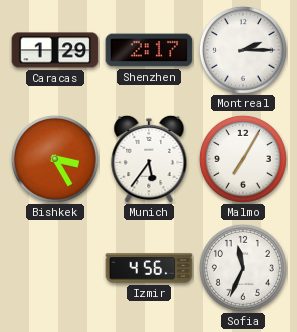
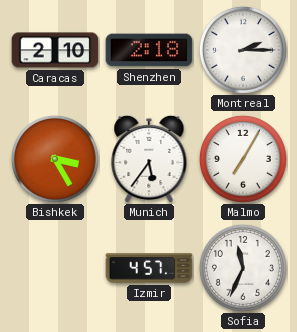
Caracas: 1:29 -> 2:10 (55, 50)
Shenzhen: 2:17 -> 2:18 (149, 50)
Izmir: 4:56 -> 4:57 (149, 268)
